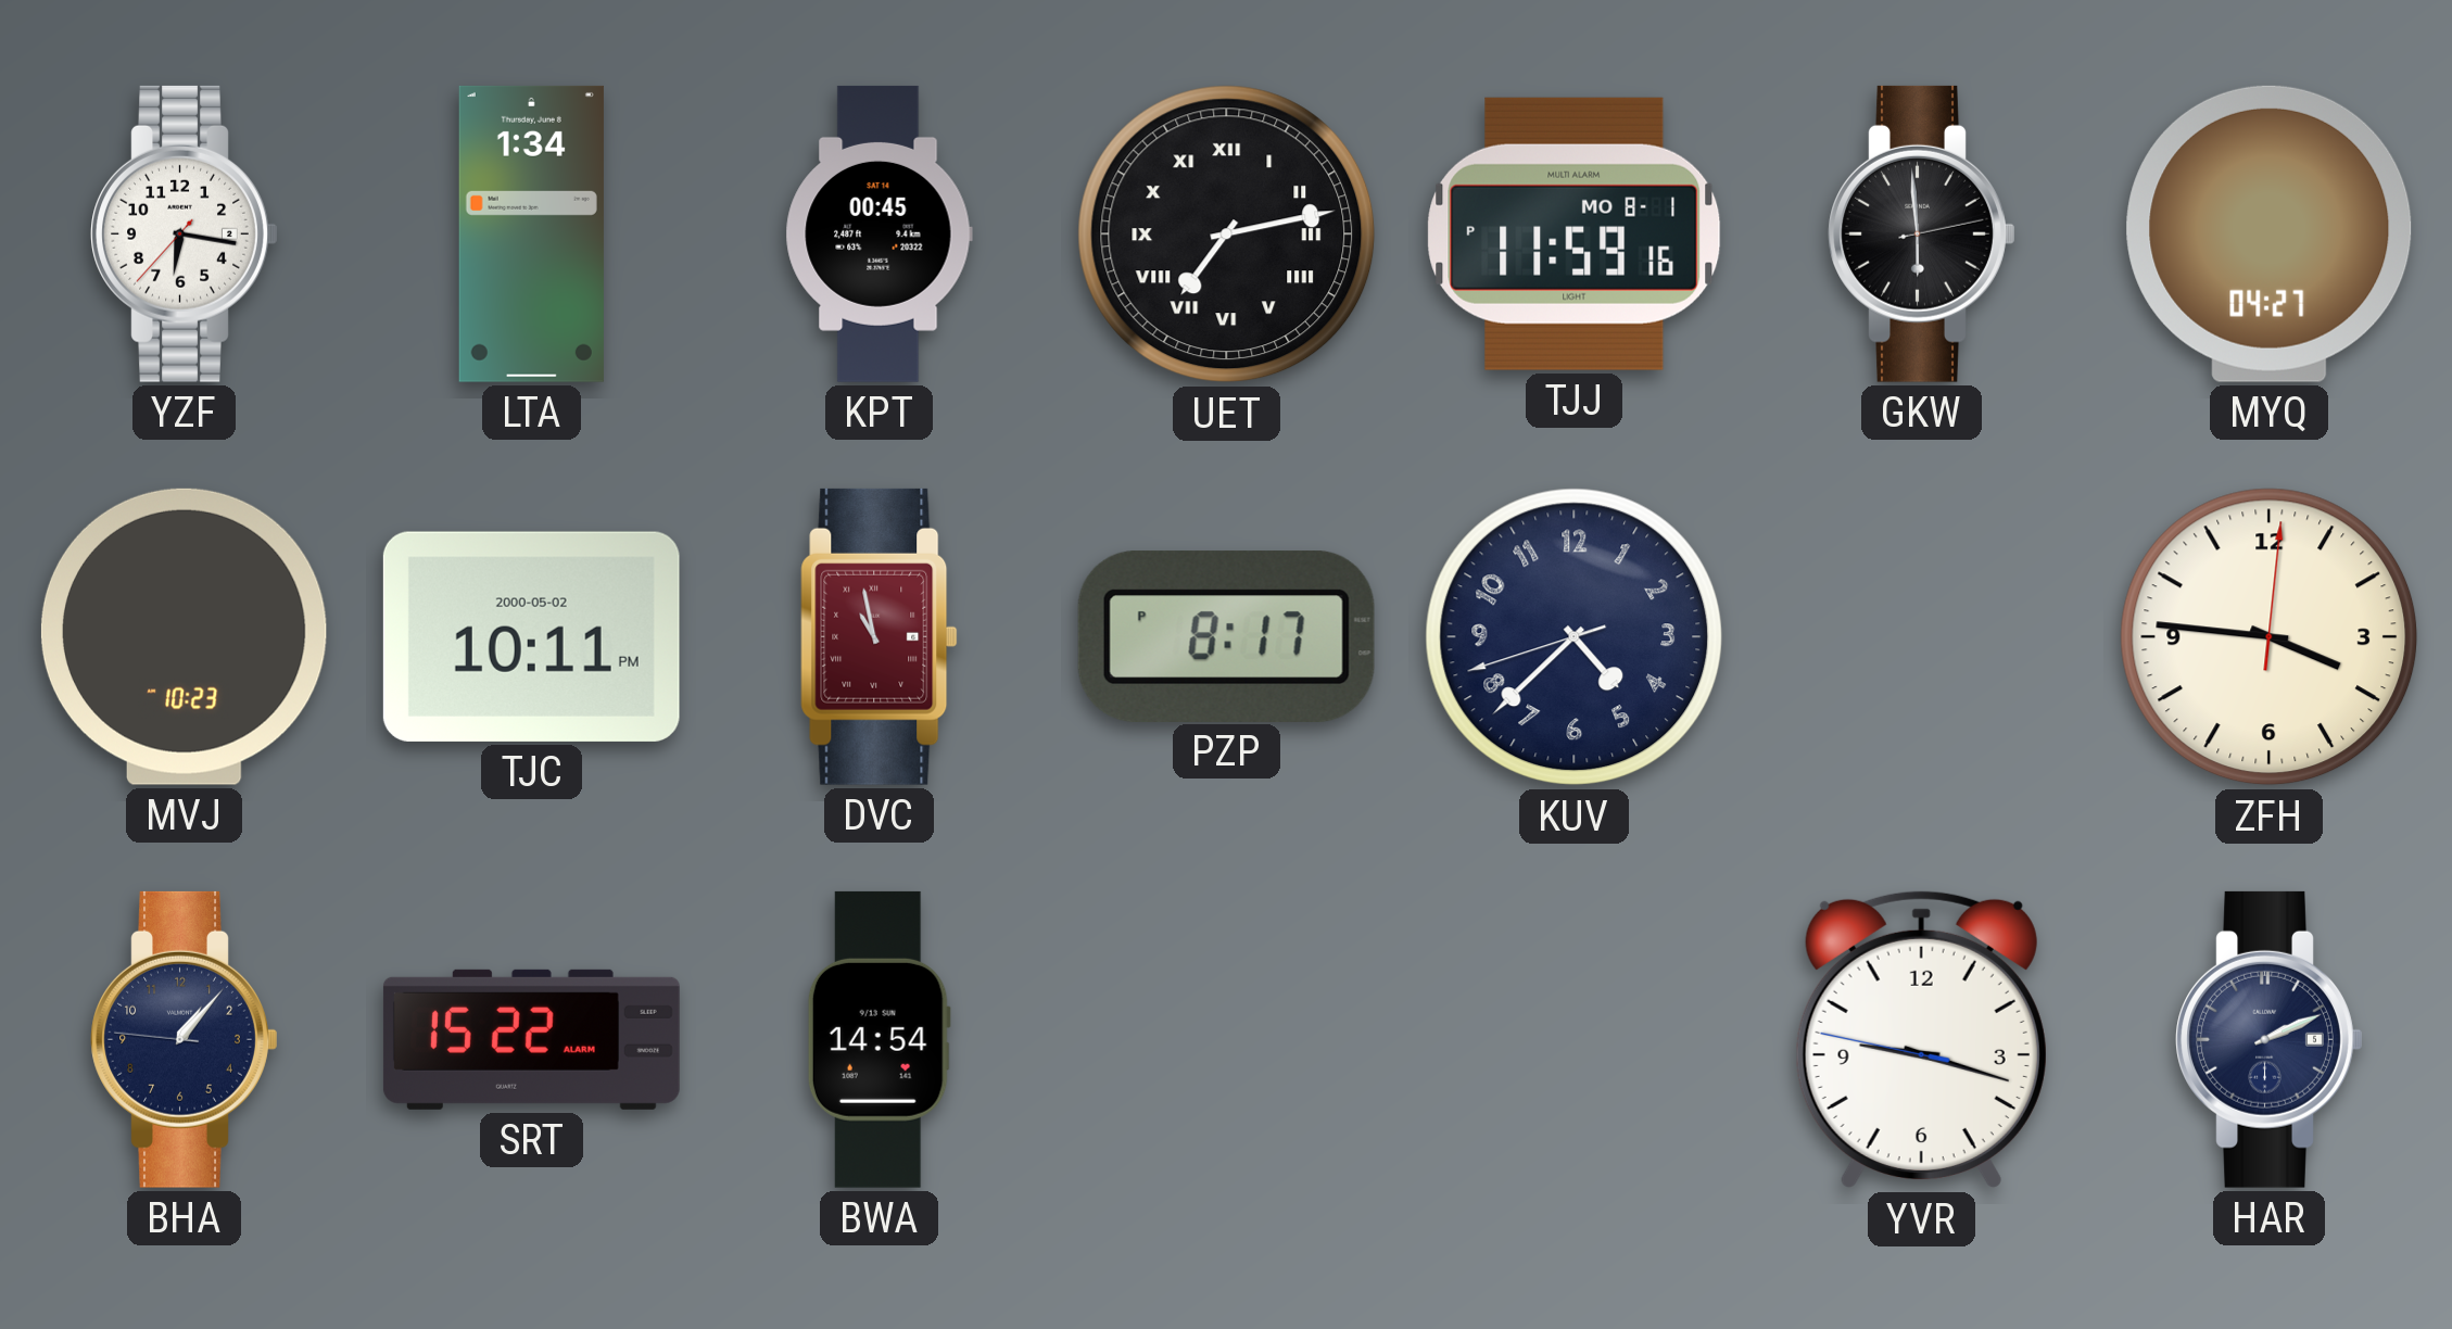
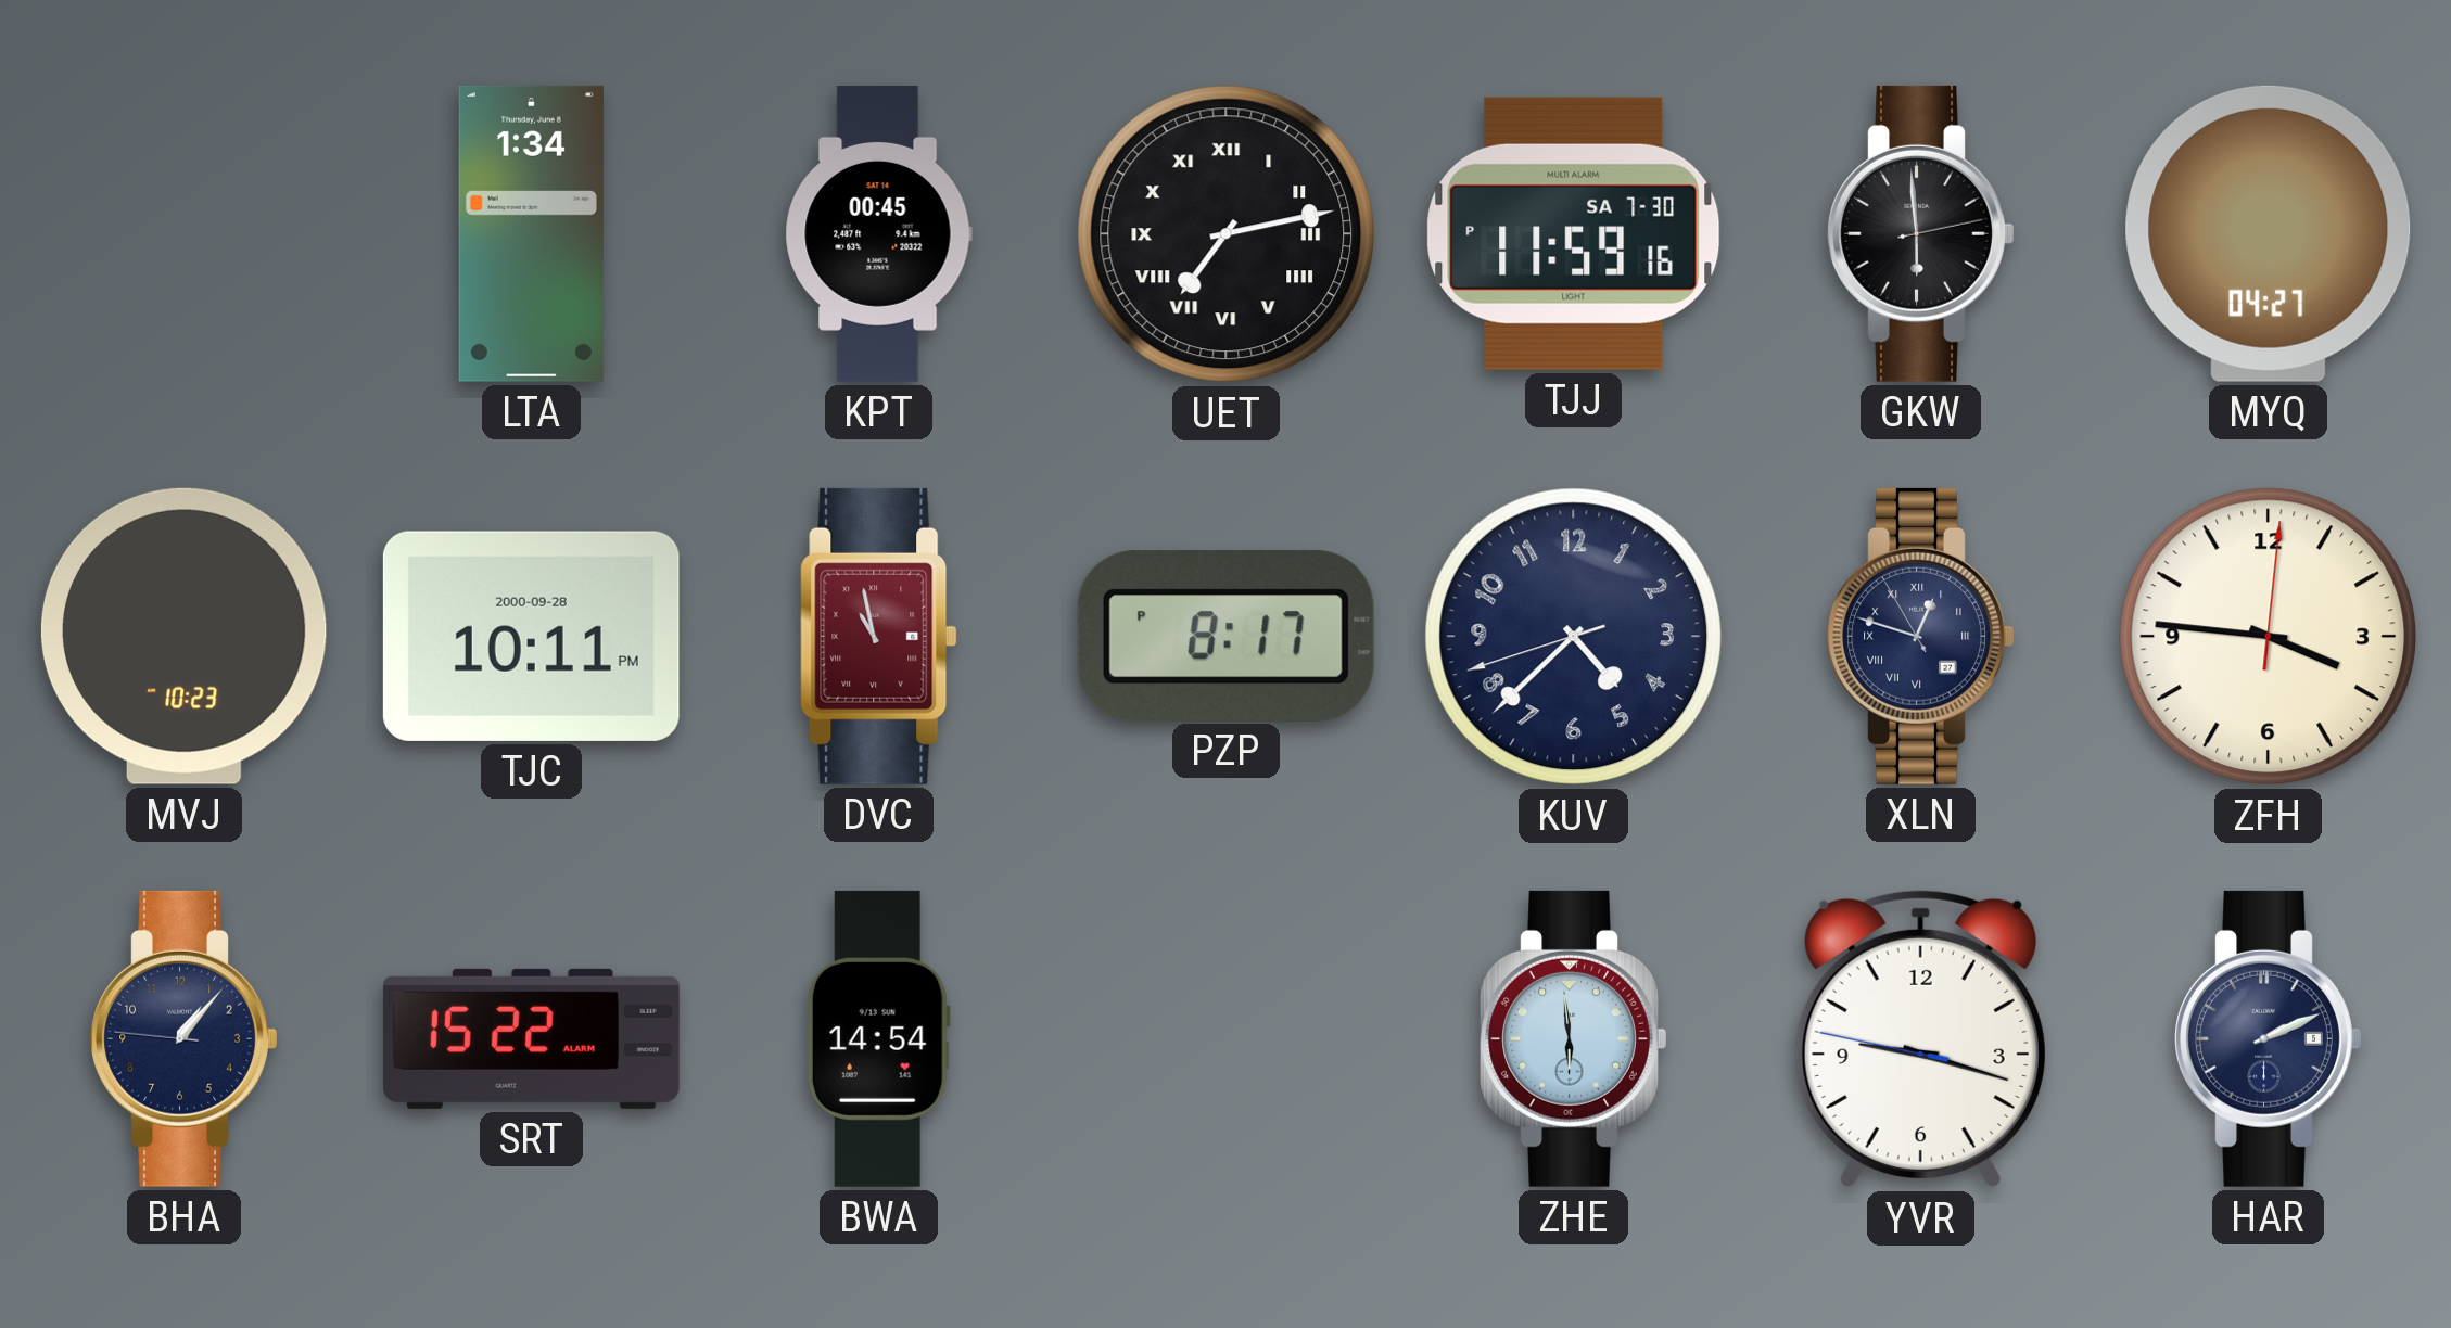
YZF: 6:16 -> none (185, 233)
TJJ date: MO 8-1 -> SA 7-30 (1574, 233)
TJC date: 2000-05-02 -> 2000-09-28 (531, 636)
XLN: none -> 12:47 (1921, 636)
ZHE: none -> 5:59 (1574, 1038)
